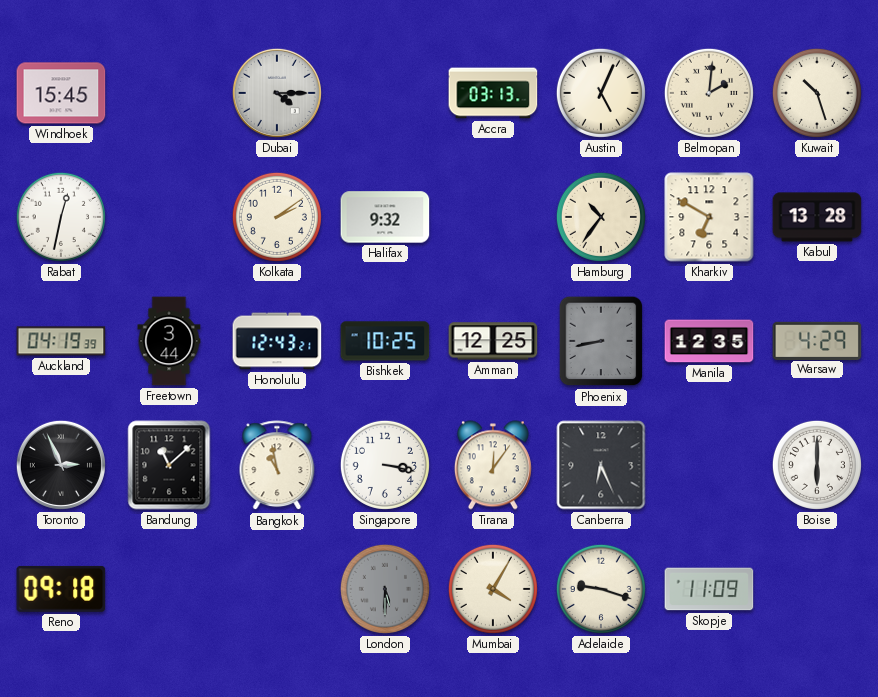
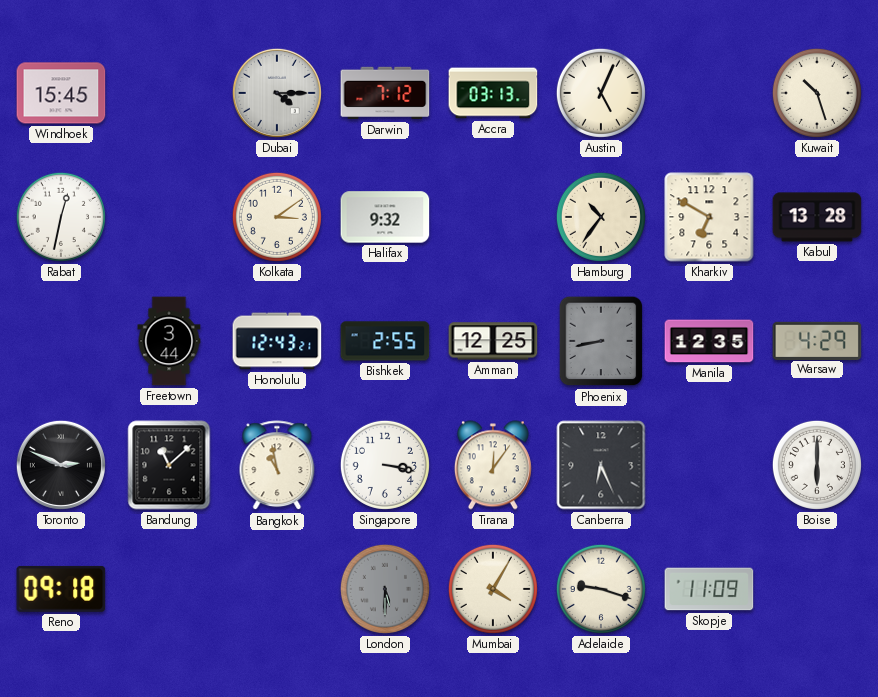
Darwin: none -> 7:12 (385, 93)
Belmopan: 2:01 -> none (709, 93)
Kolkata: 2:09 -> 3:09 (277, 217)
Auckland: 04:19 -> none (61, 341)
Bishkek: 10:25 -> 2:55 (385, 341)
Toronto: 2:56 -> 2:49 (61, 465)
